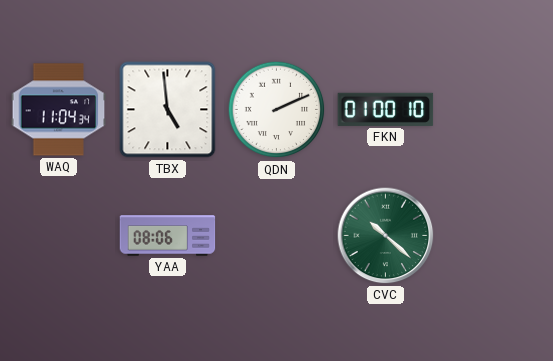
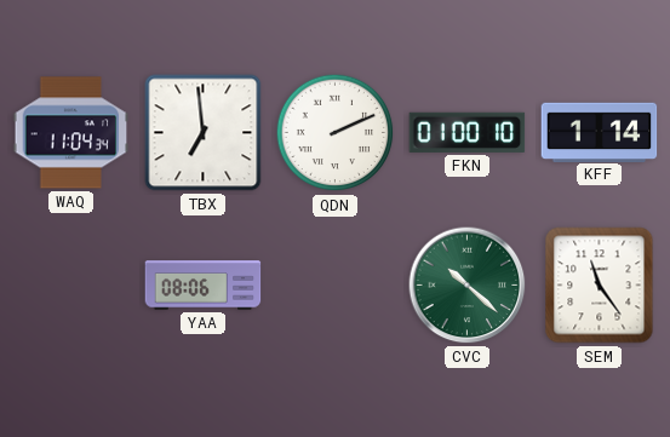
TBX: 4:59 -> 6:59 (204, 133)
KFF: none -> 1:14 (600, 132)
SEM: none -> 11:24 (600, 286)
